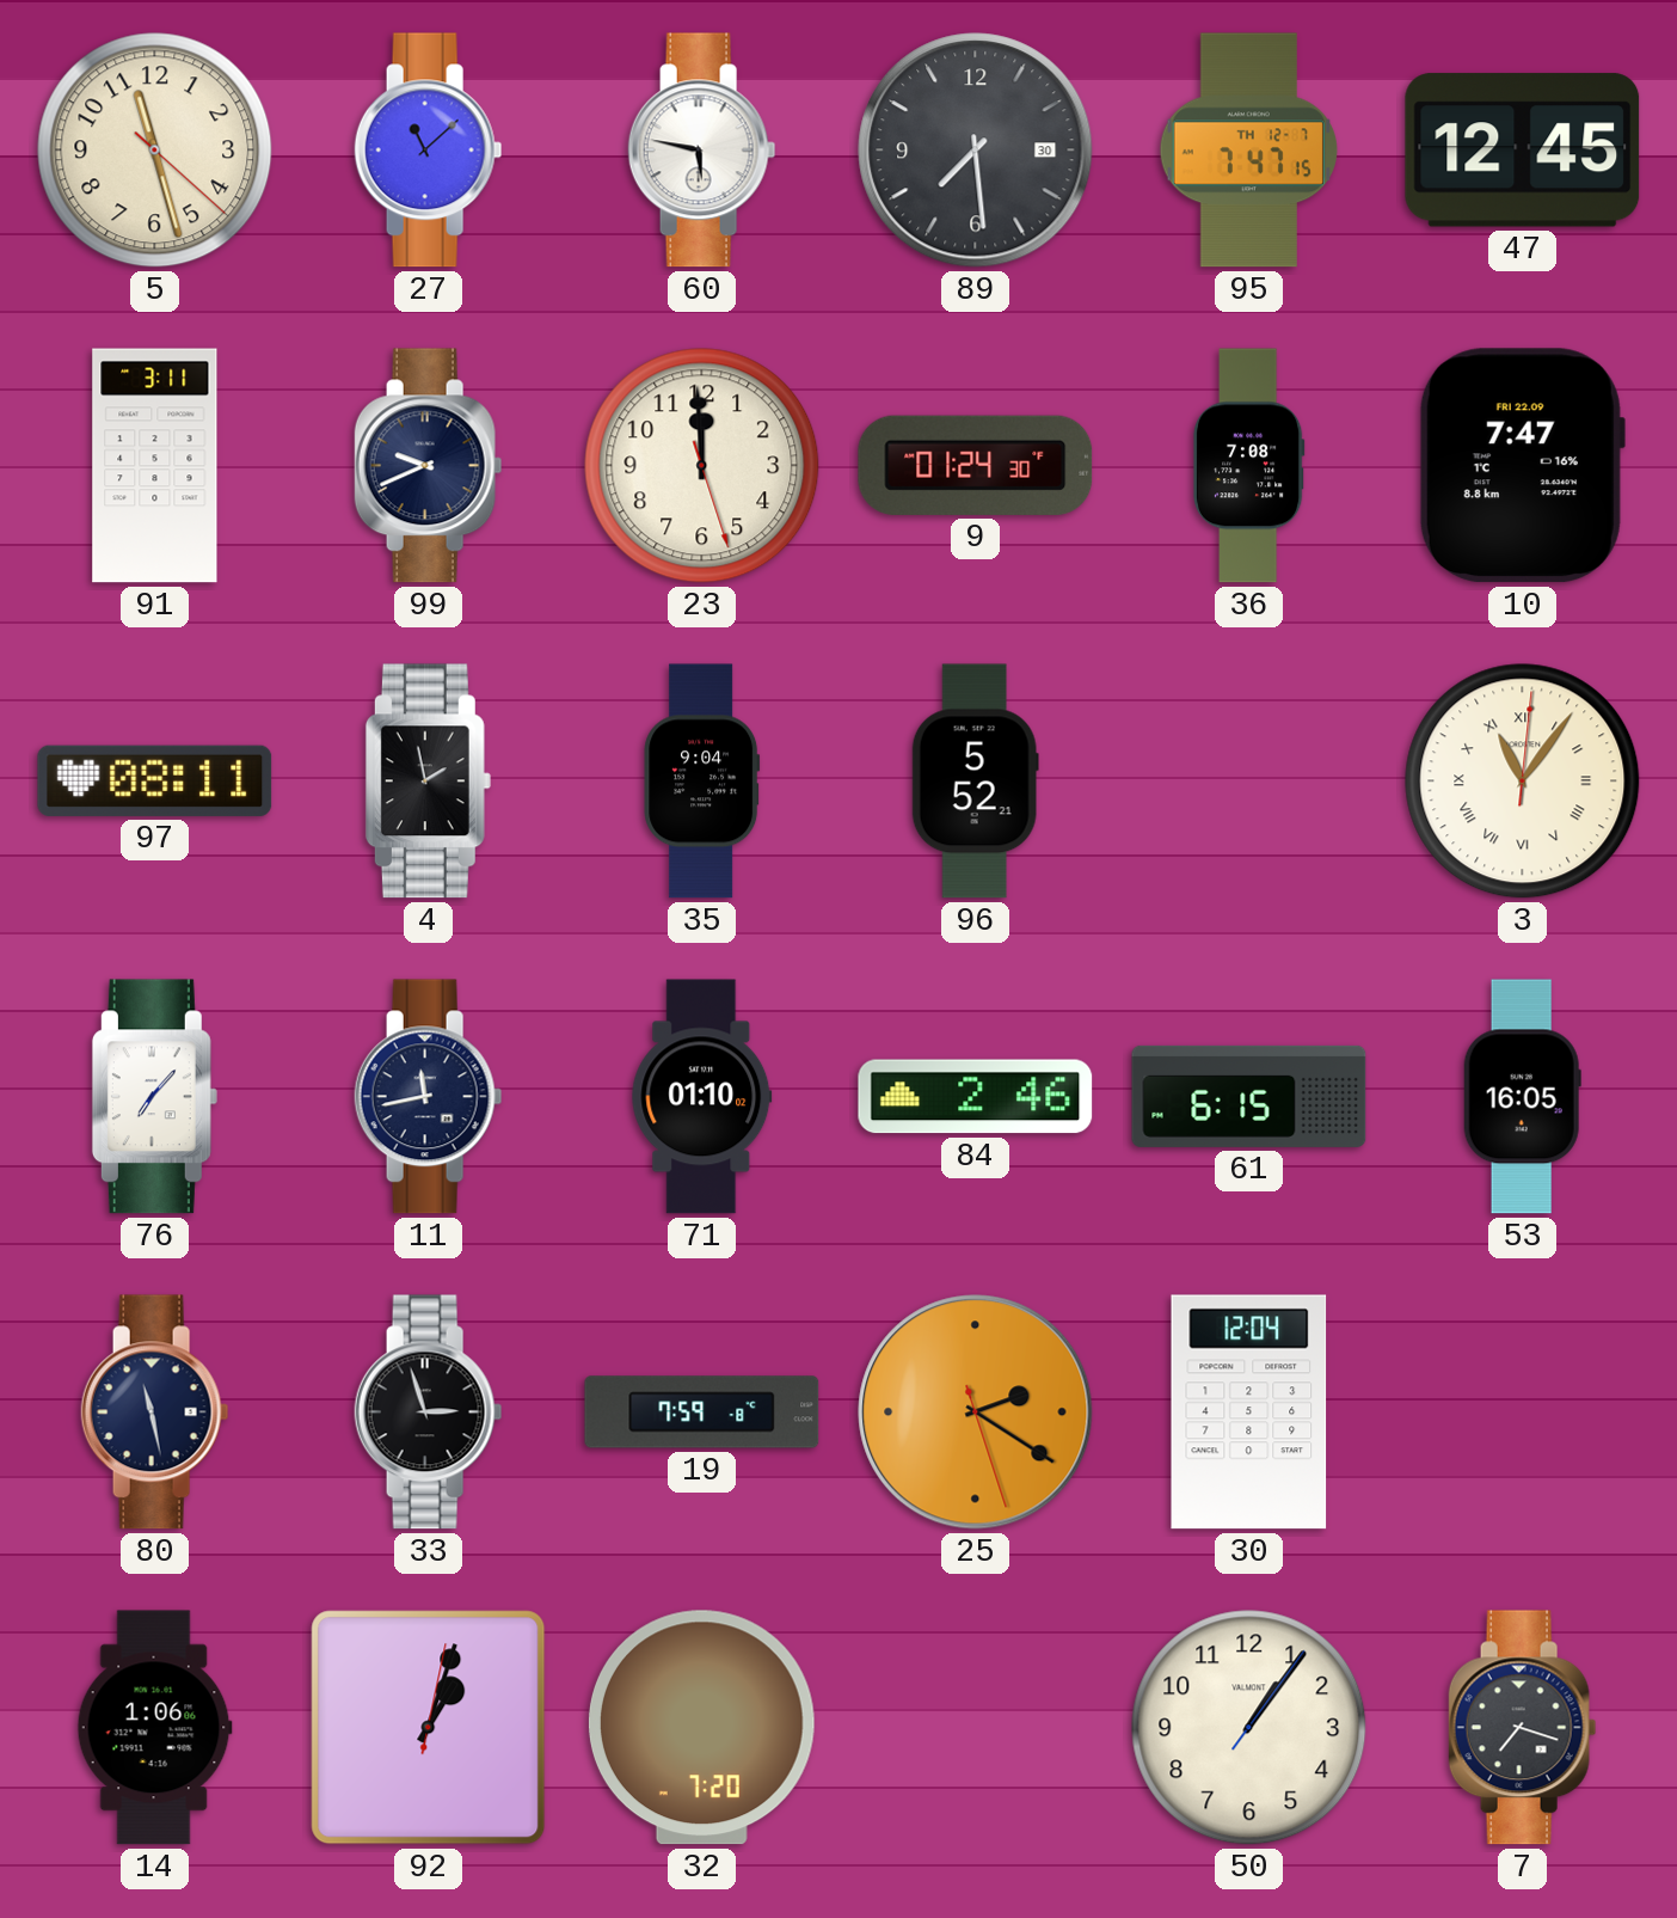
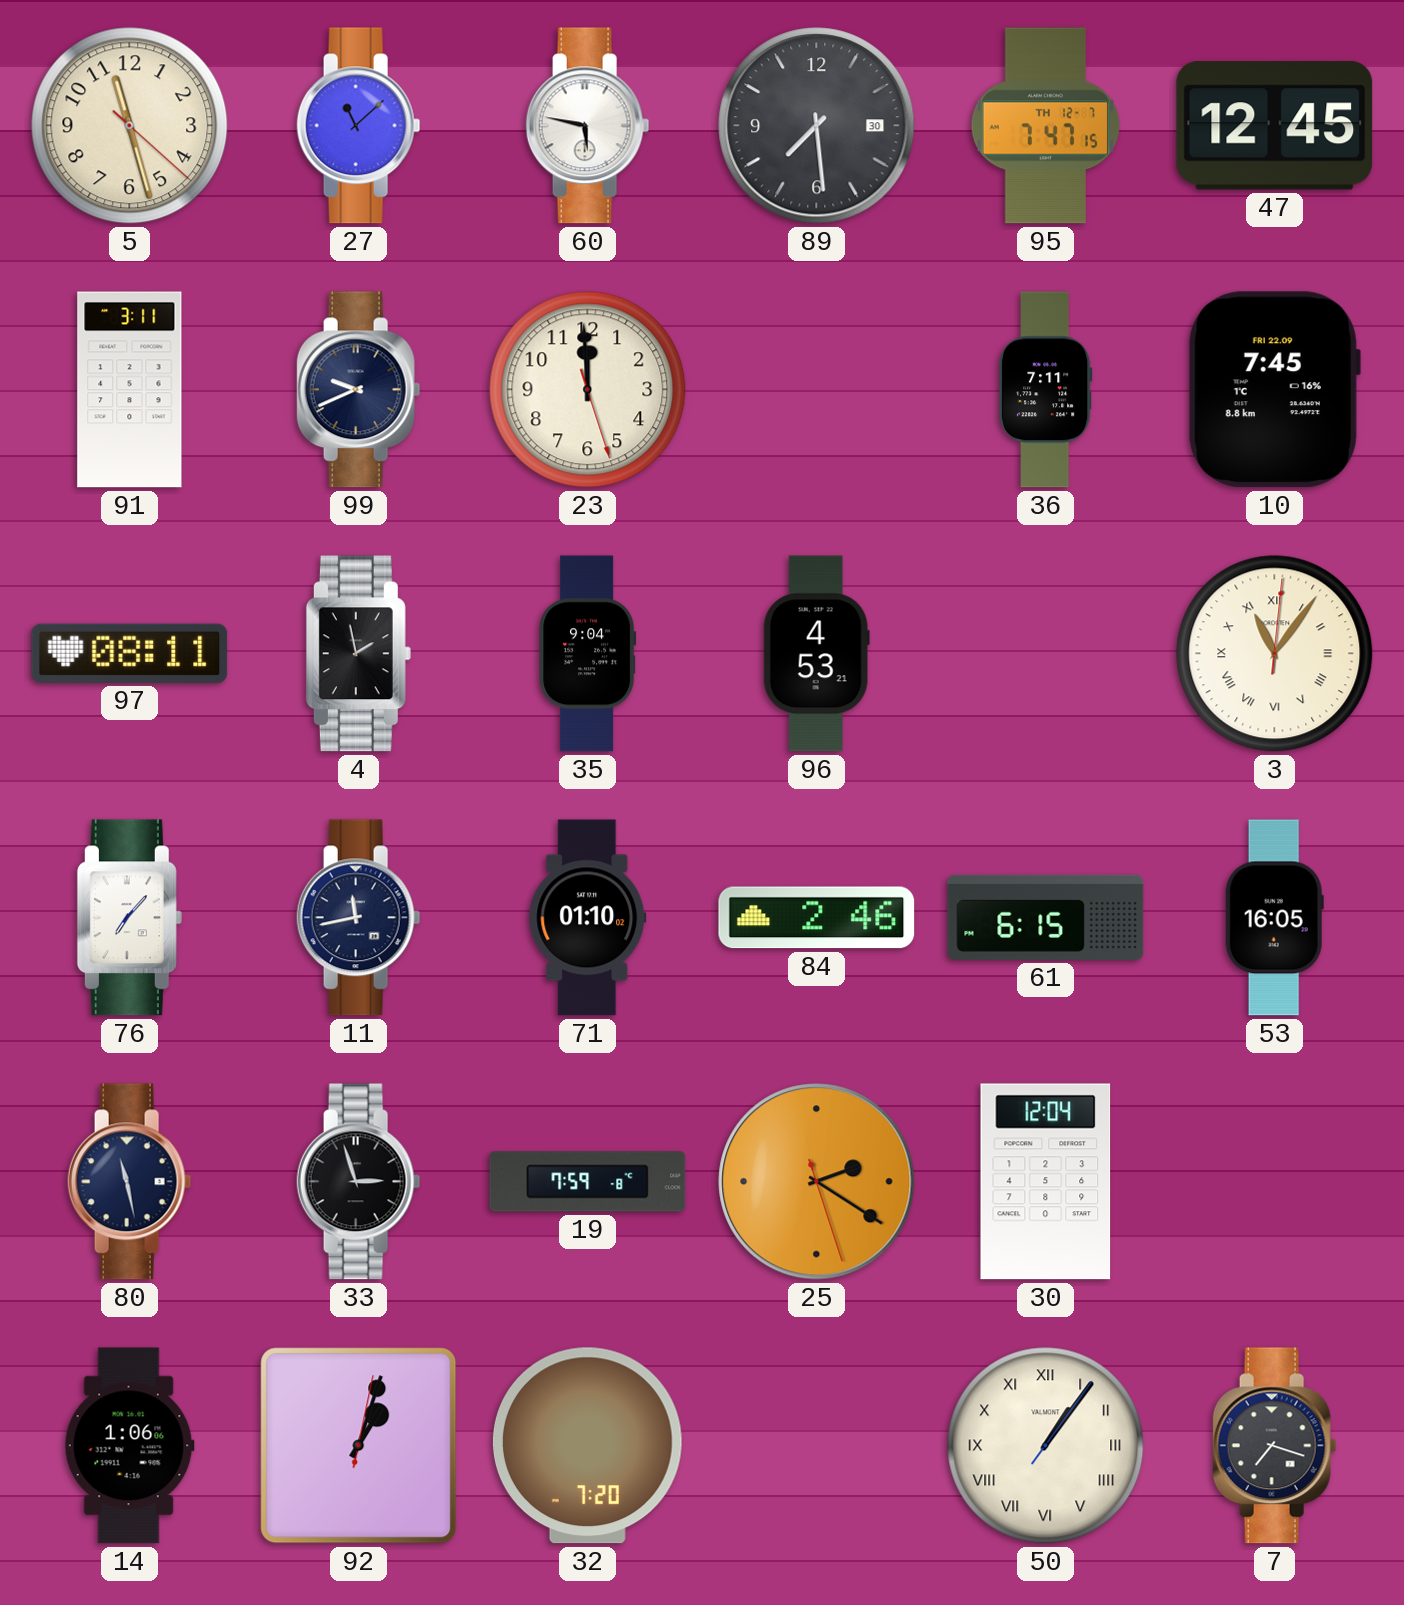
9: 01:24 -> none (976, 465)
36: 7:08 -> 7:11 (1045, 390)
10: 7:47 -> 7:45 (1274, 390)
96: 5:52 -> 4:53 (816, 654)
50 numerals: Arabic -> Roman (1046, 1446)
